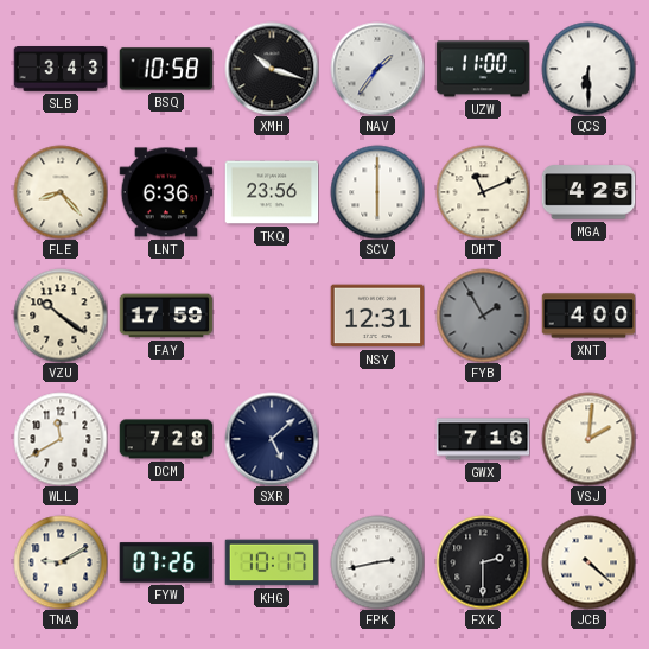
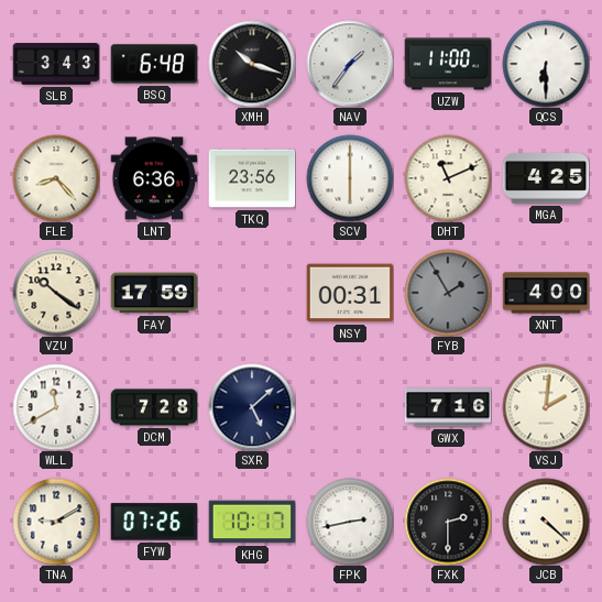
BSQ: 10:58 -> 6:48 (154, 64)
NSY: 12:31 -> 00:31 (350, 293)
